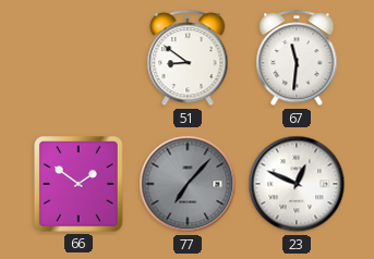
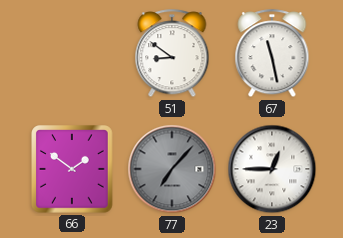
67: 11:31 -> 11:28 (272, 54)
23: 12:49 -> 12:45 (272, 169)
